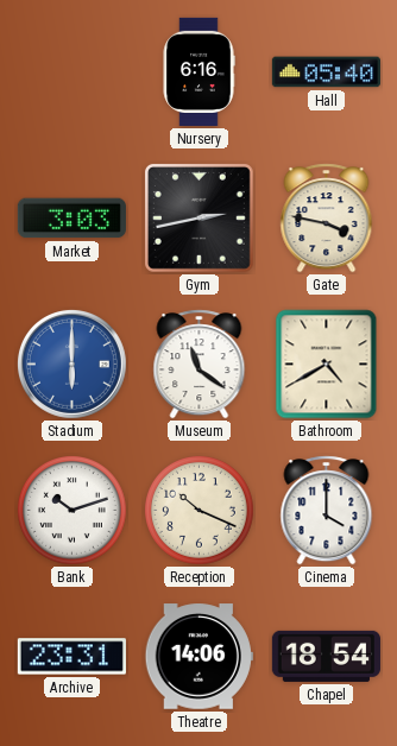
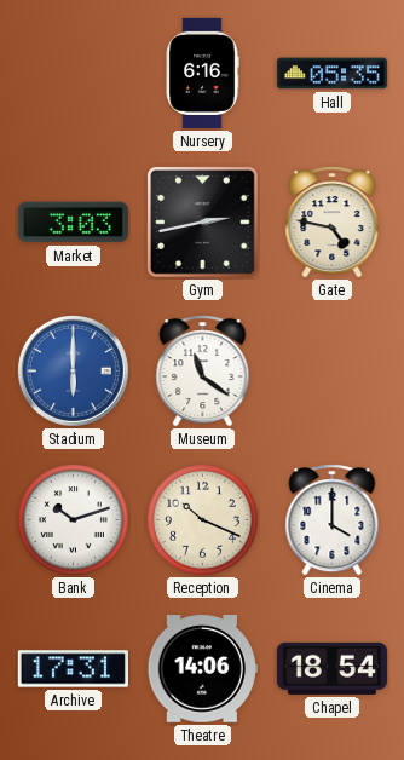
Hall: 05:40 -> 05:35 (331, 74)
Gate: 3:47 -> 4:47 (333, 223)
Bathroom: 4:40 -> none (327, 365)
Archive: 23:31 -> 17:31 (73, 669)
